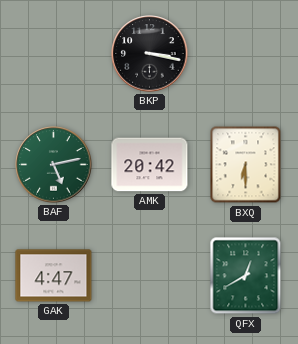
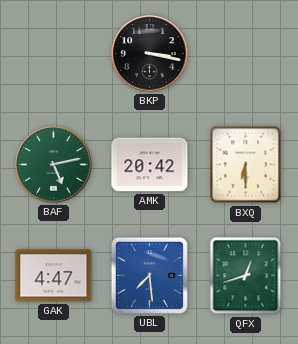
UBL: none -> 7:29 (149, 275)
QFX: 12:40 -> 12:42 (246, 276)
